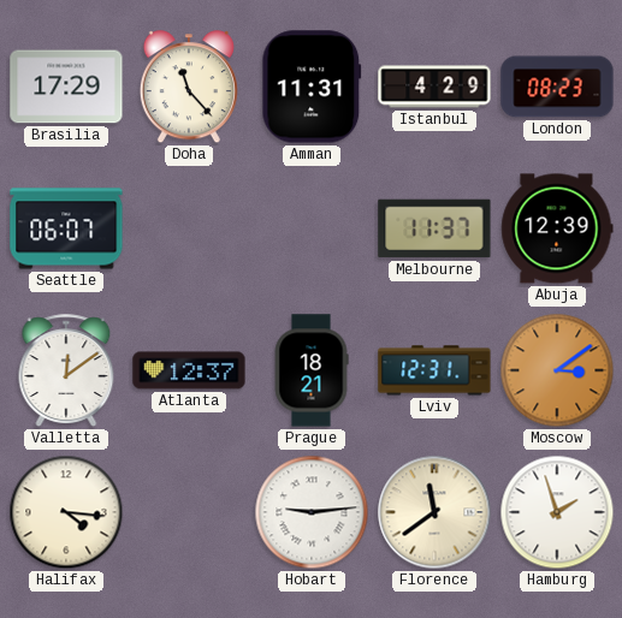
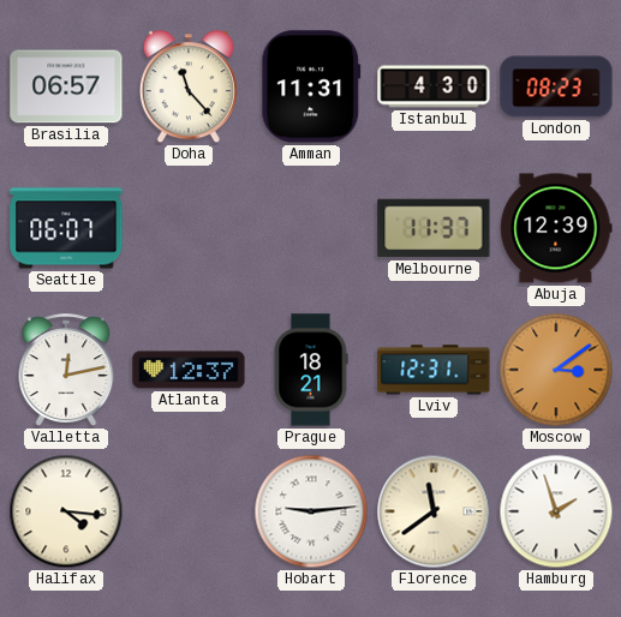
Brasilia: 17:29 -> 06:57 (66, 86)
Istanbul: 4:29 -> 4:30 (434, 86)
Valletta: 12:09 -> 12:13 (66, 370)
